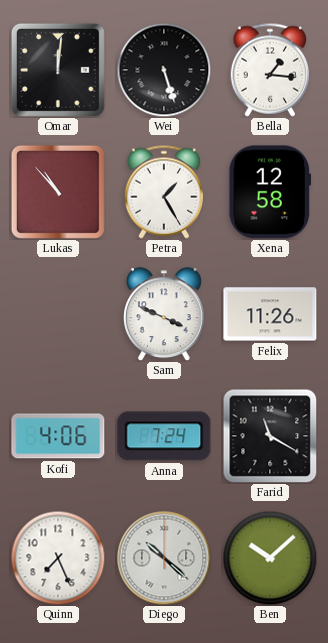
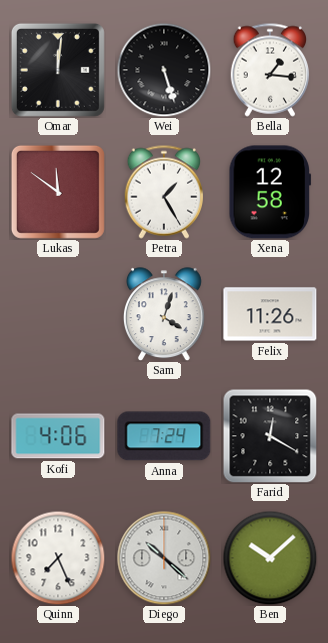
Lukas: 10:53 -> 11:51 (58, 192)
Sam: 3:49 -> 4:03 (164, 314)
Farid: 11:20 -> 12:20 (270, 436)
